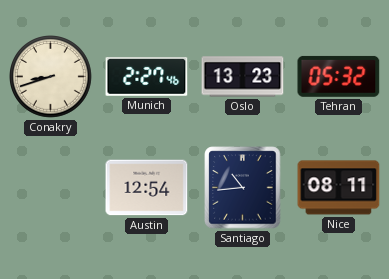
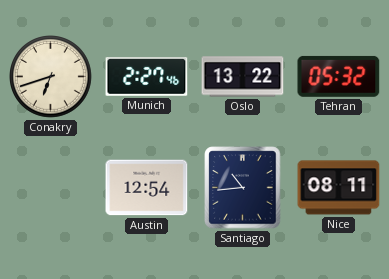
Conakry: 8:42 -> 6:42 (51, 77)
Oslo: 13:23 -> 13:22 (243, 77)
